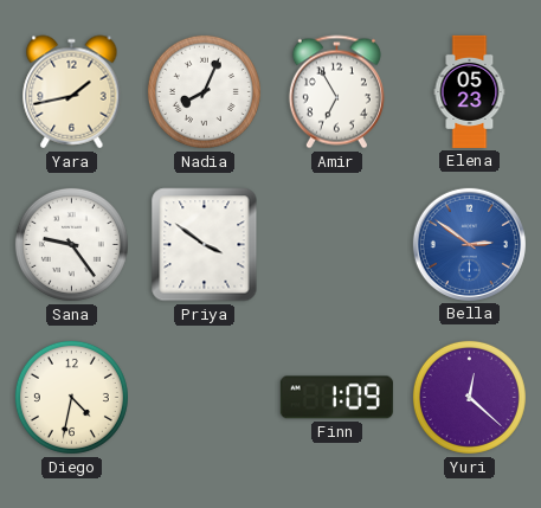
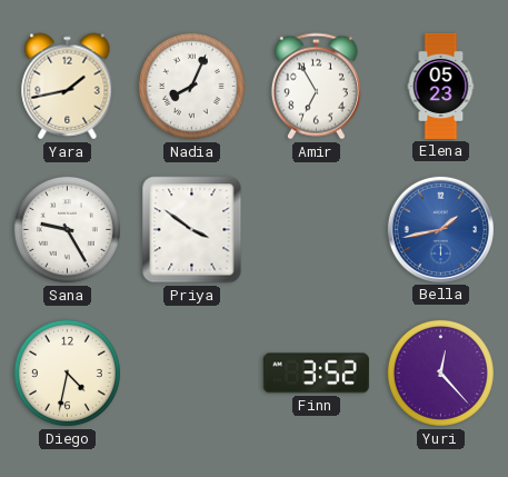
Sana: 9:24 -> 9:25 (67, 229)
Bella: 2:51 -> 1:43 (440, 229)
Finn: 1:09 -> 3:52 (316, 374)
Yuri: 12:22 -> 12:23 (440, 372)
